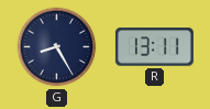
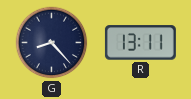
G: 8:25 -> 8:23 (52, 43)
